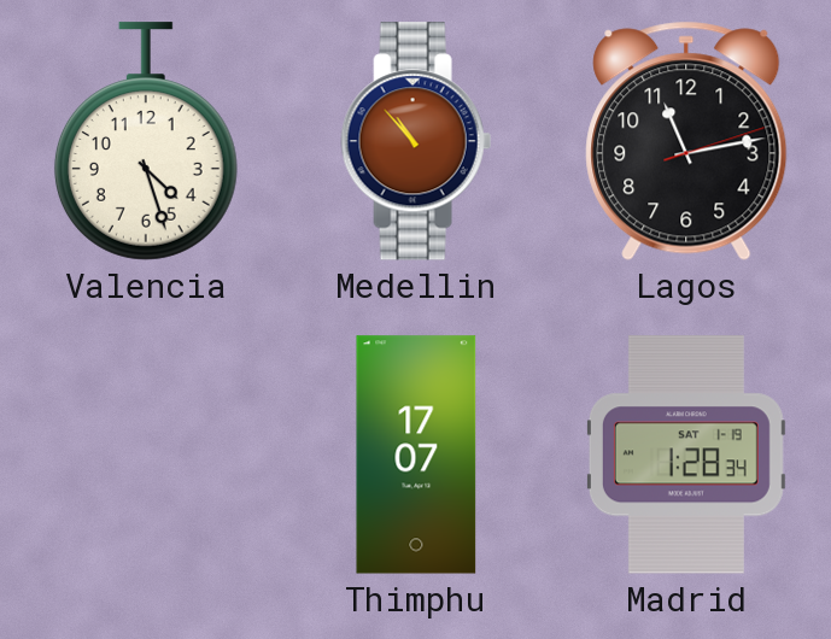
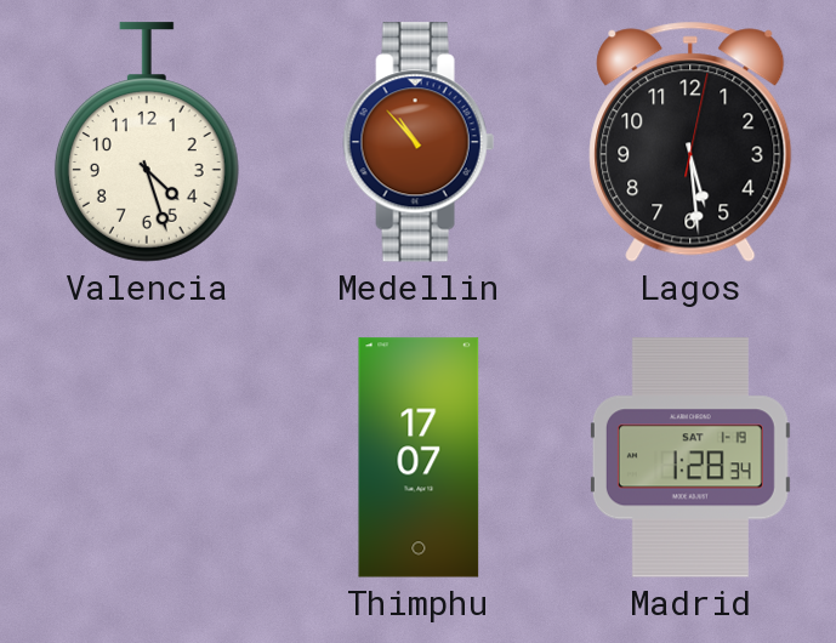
Lagos: 11:13 -> 5:29 (690, 142)
